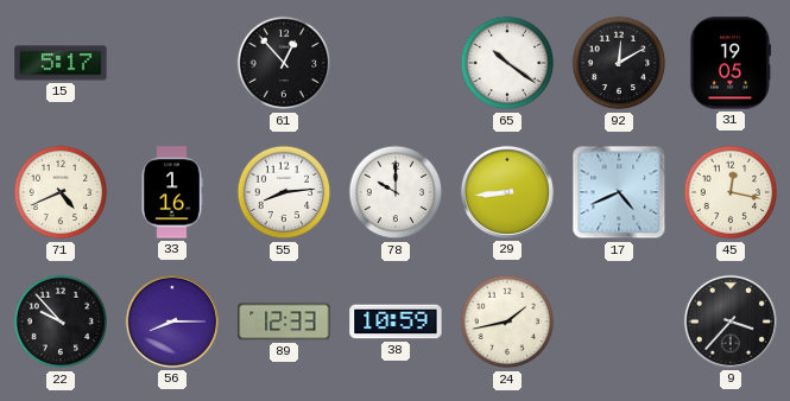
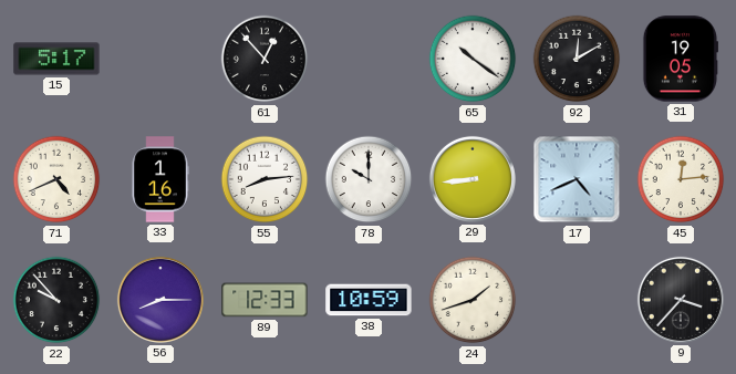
45: 12:17 -> 12:14 (681, 179)
24: 1:43 -> 1:42 (473, 300)
